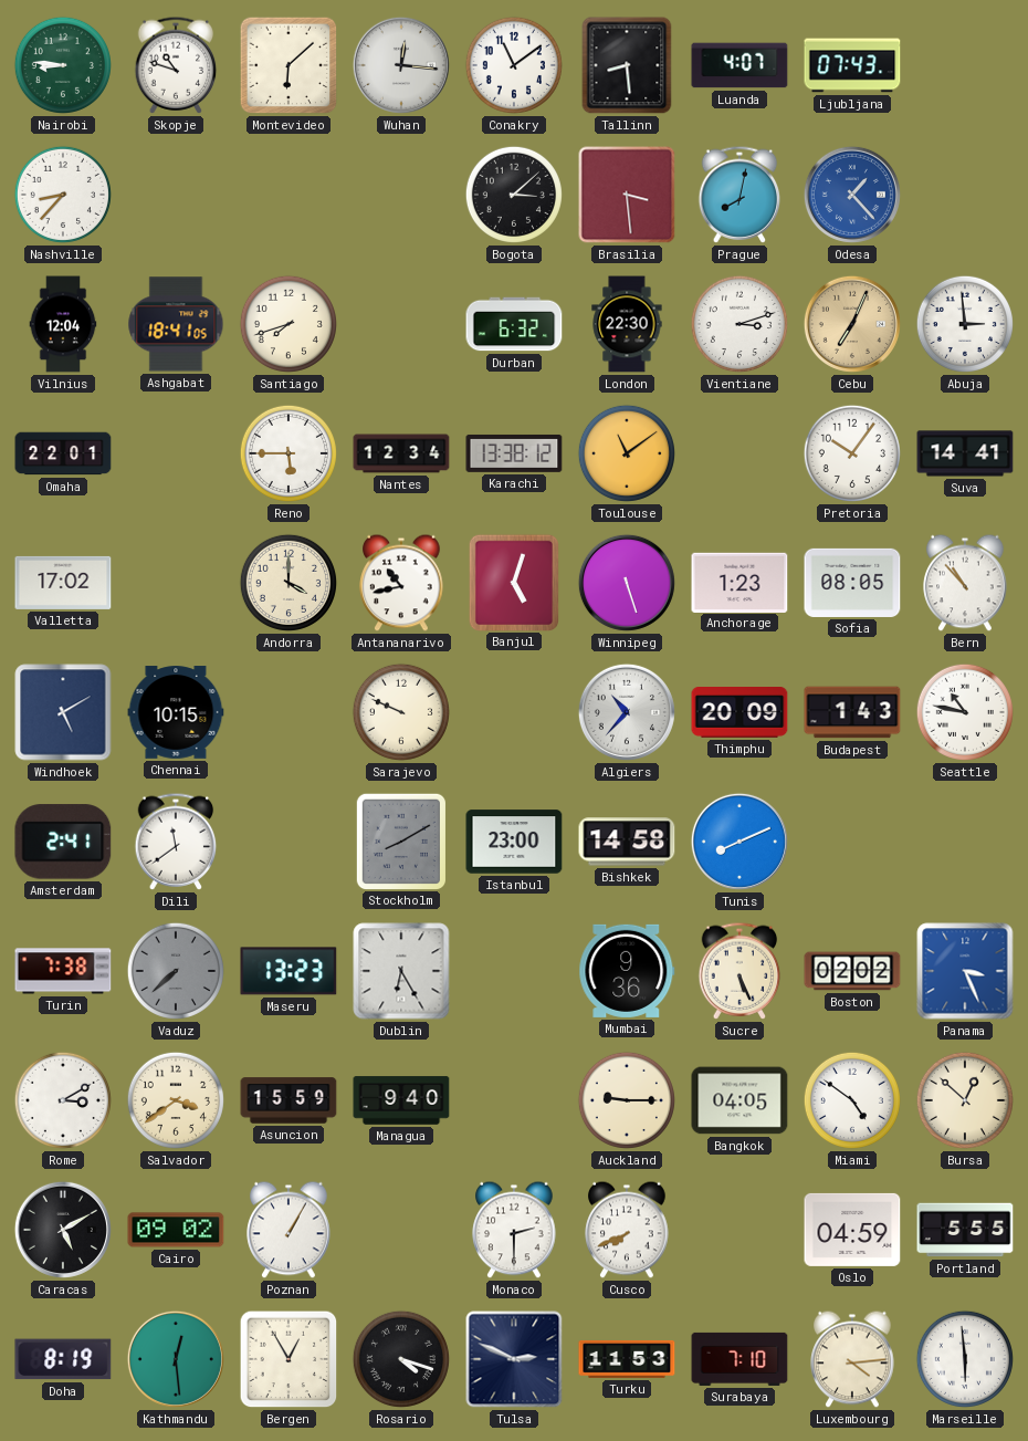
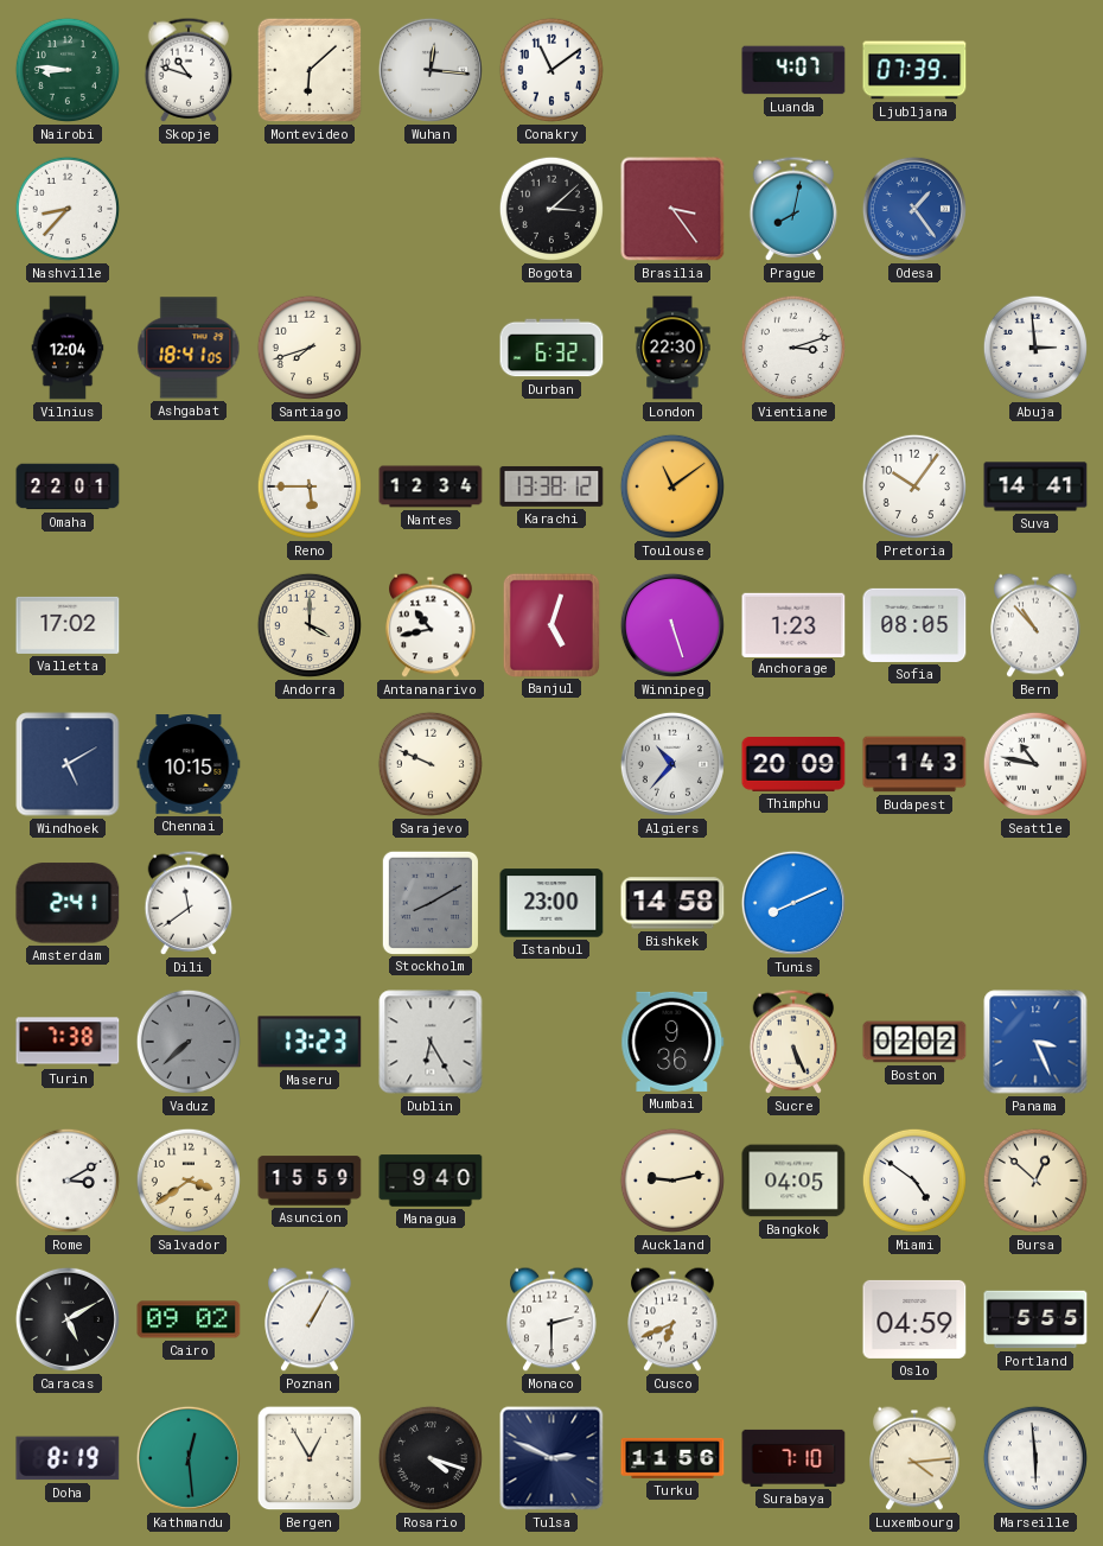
Tallinn: 8:29 -> none (627, 65)
Ljubljana: 07:43 -> 07:39 (914, 70)
Brasilia: 3:29 -> 3:24 (672, 209)
Odesa: 1:23 -> 1:24 (914, 209)
Cebu: 7:04 -> none (852, 324)
Auckland: 9:15 -> 9:13 (672, 1181)
Cusco: 7:41 -> 6:41 (672, 1319)
Turku: 11:53 -> 11:56 (672, 1458)
